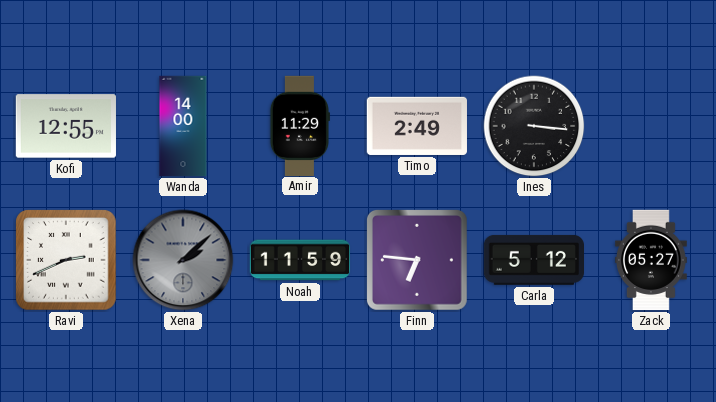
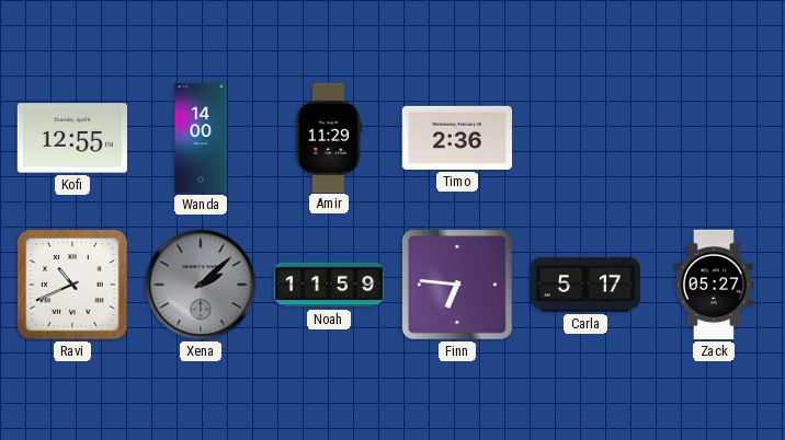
Timo: 2:49 -> 2:36 (456, 138)
Ines: 3:16 -> none (534, 126)
Ravi: 2:41 -> 10:41 (72, 285)
Carla: 5:12 -> 5:17 (584, 285)
